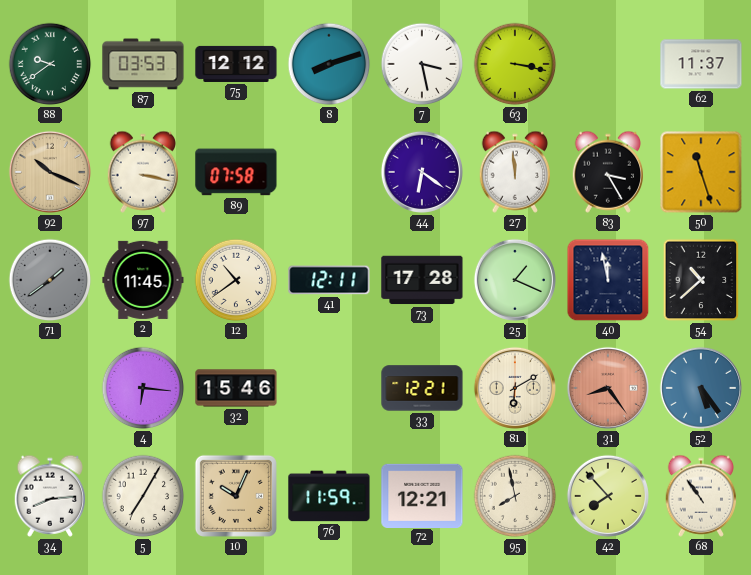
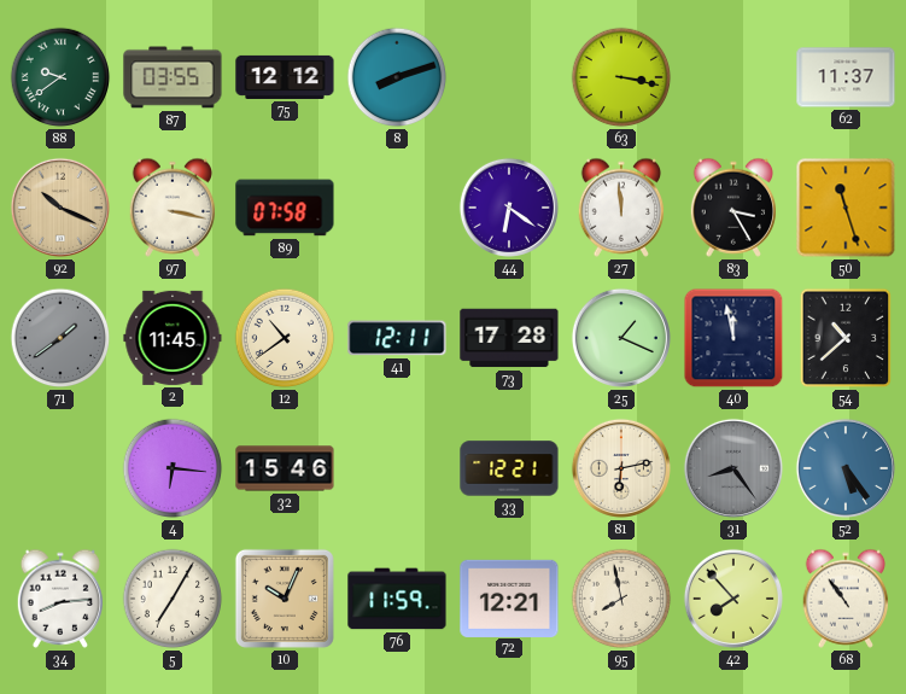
87: 03:53 -> 03:55 (173, 77)
7: 3:28 -> none (422, 64)
81: 6:10 -> 6:13 (621, 468)
31 dial: salmon -> grey (733, 468)
